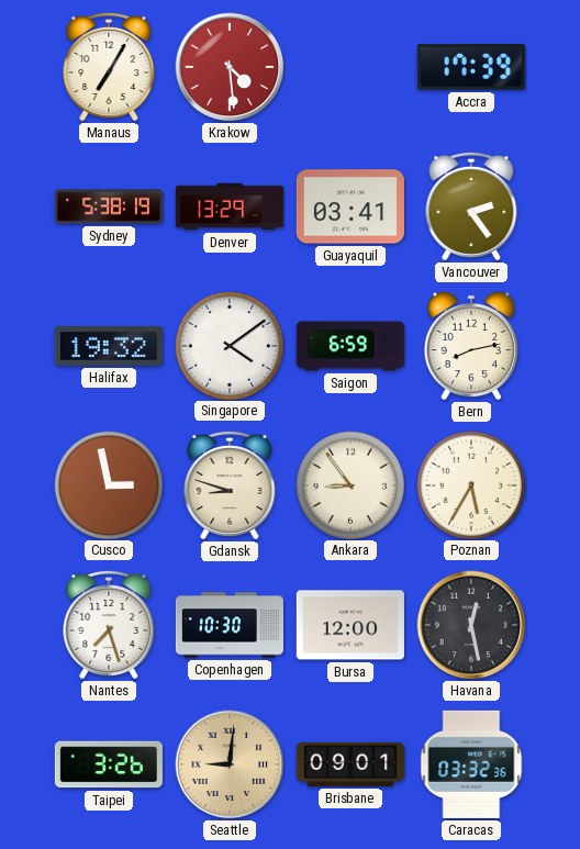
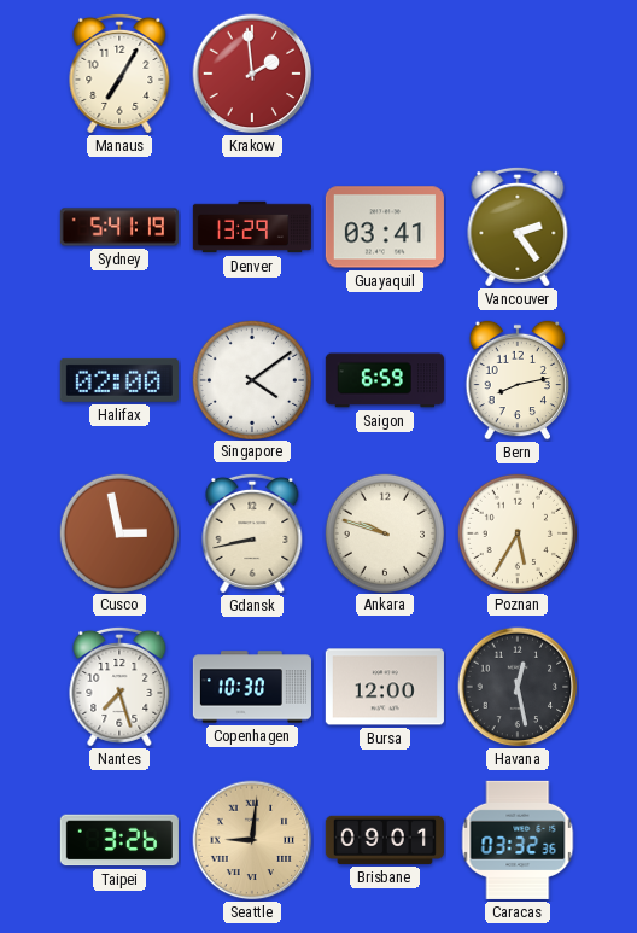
Krakow: 4:29 -> 1:59 (252, 74)
Accra: 17:39 -> none (471, 67)
Sydney: 5:38 -> 5:41 (119, 227)
Halifax: 19:32 -> 02:00 (119, 380)
Gdansk: 8:48 -> 8:43 (252, 533)
Ankara: 8:54 -> 9:48 (384, 532)
